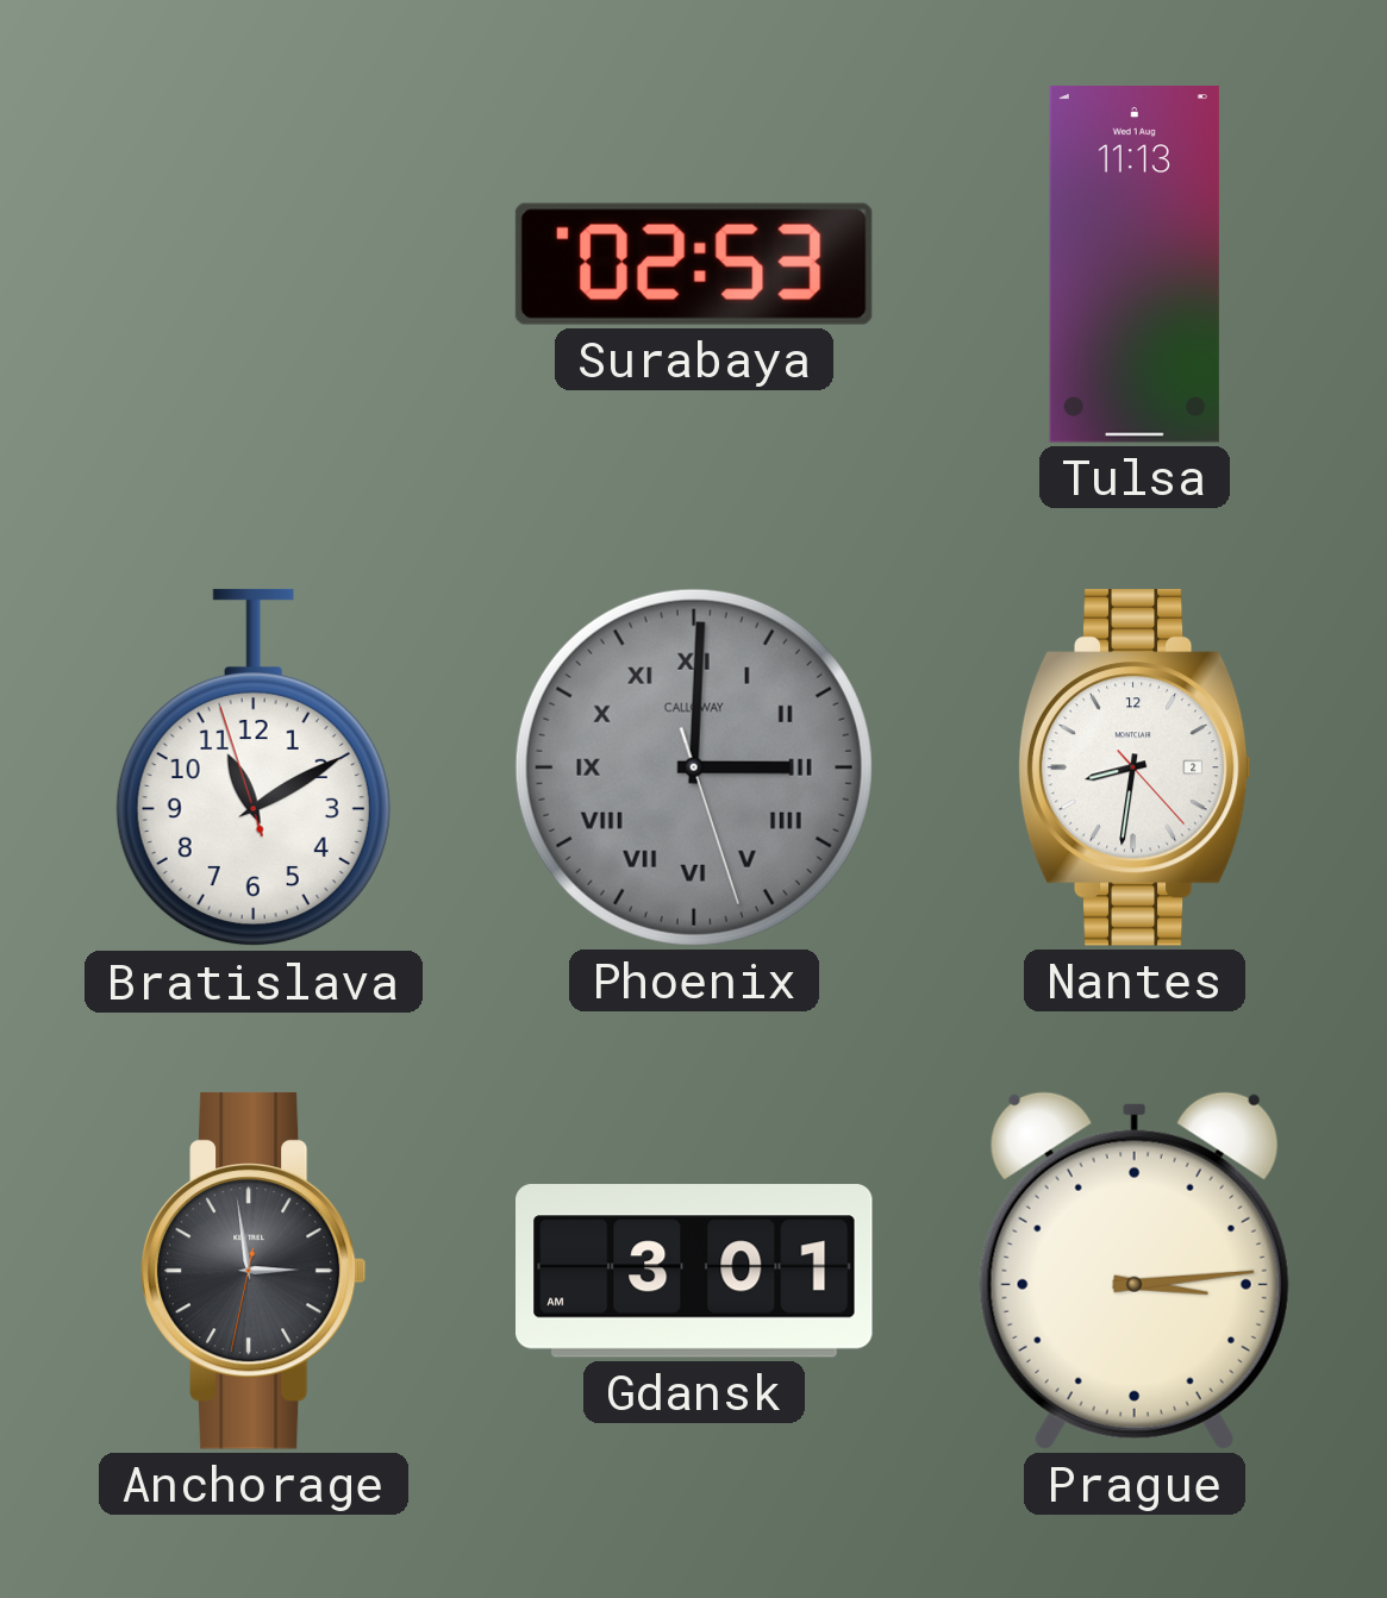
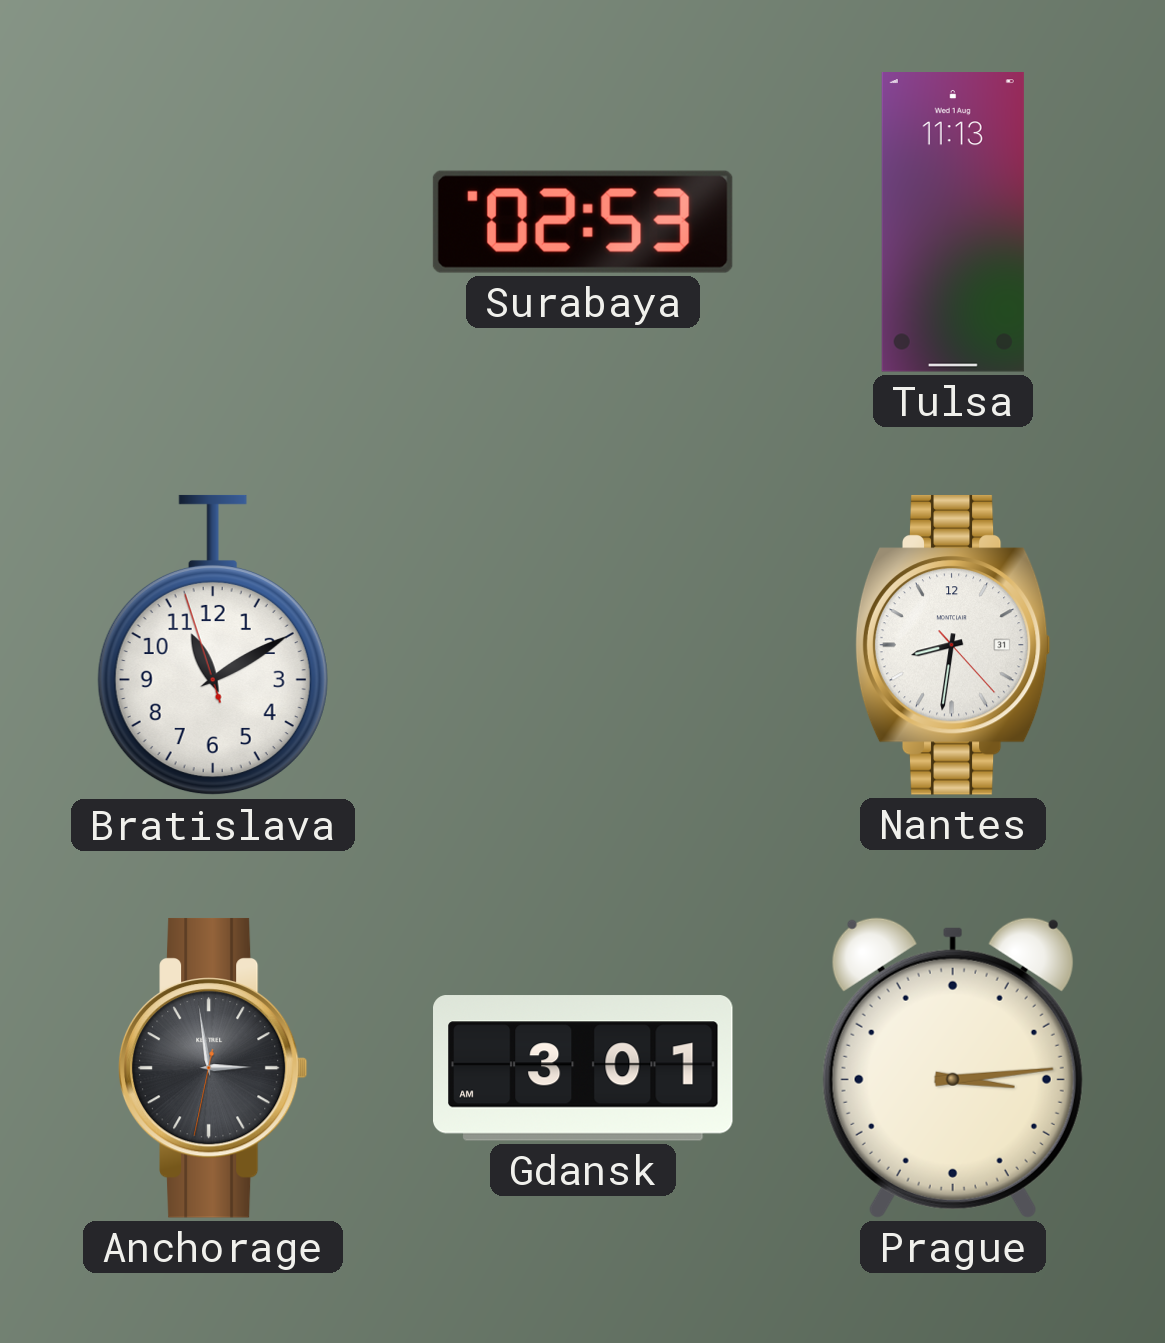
Phoenix: 3:00 -> none (694, 767)
Nantes date: 2 -> 31 (953, 645)
